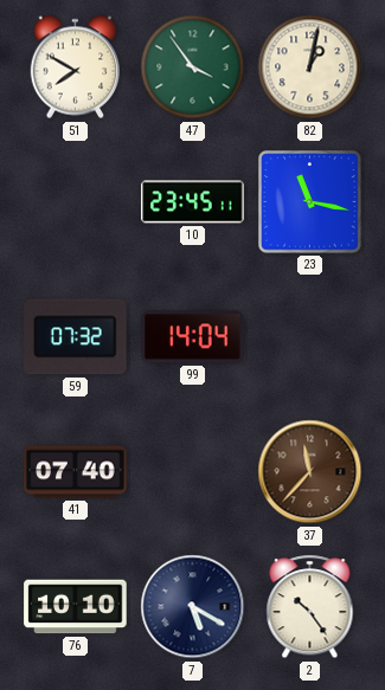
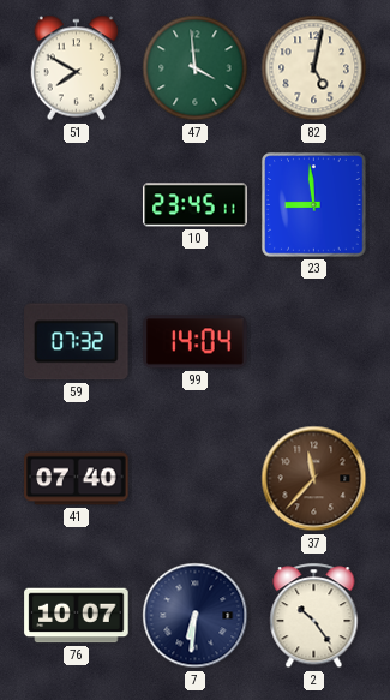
47: 3:54 -> 3:59 (196, 68)
82: 1:02 -> 5:02 (314, 68)
23: 11:17 -> 8:59 (314, 205)
76: 10:10 -> 10:07 (77, 616)
7: 5:20 -> 6:31 (196, 616)
